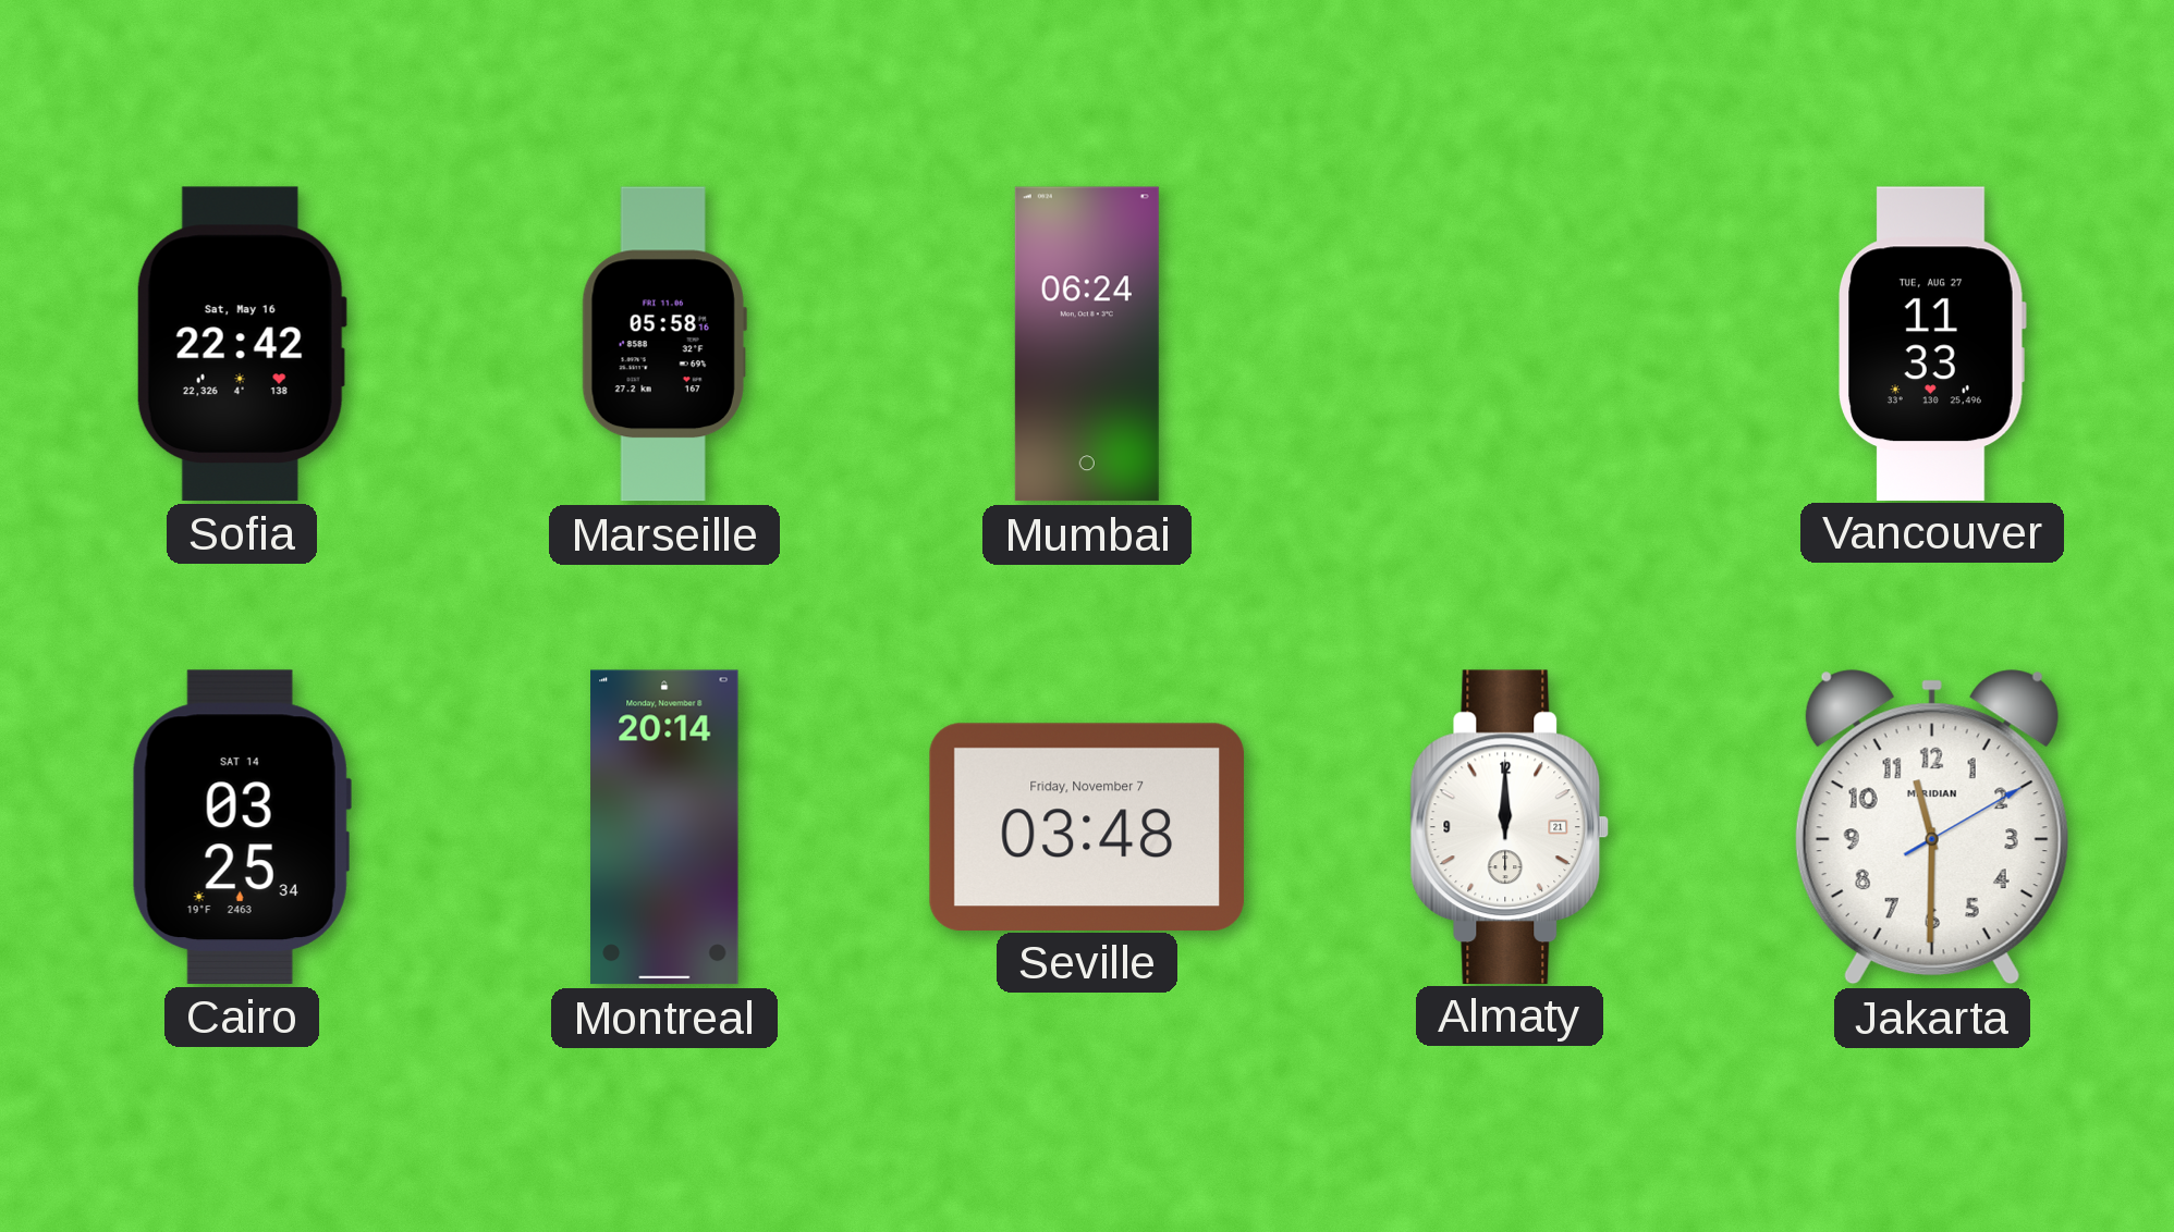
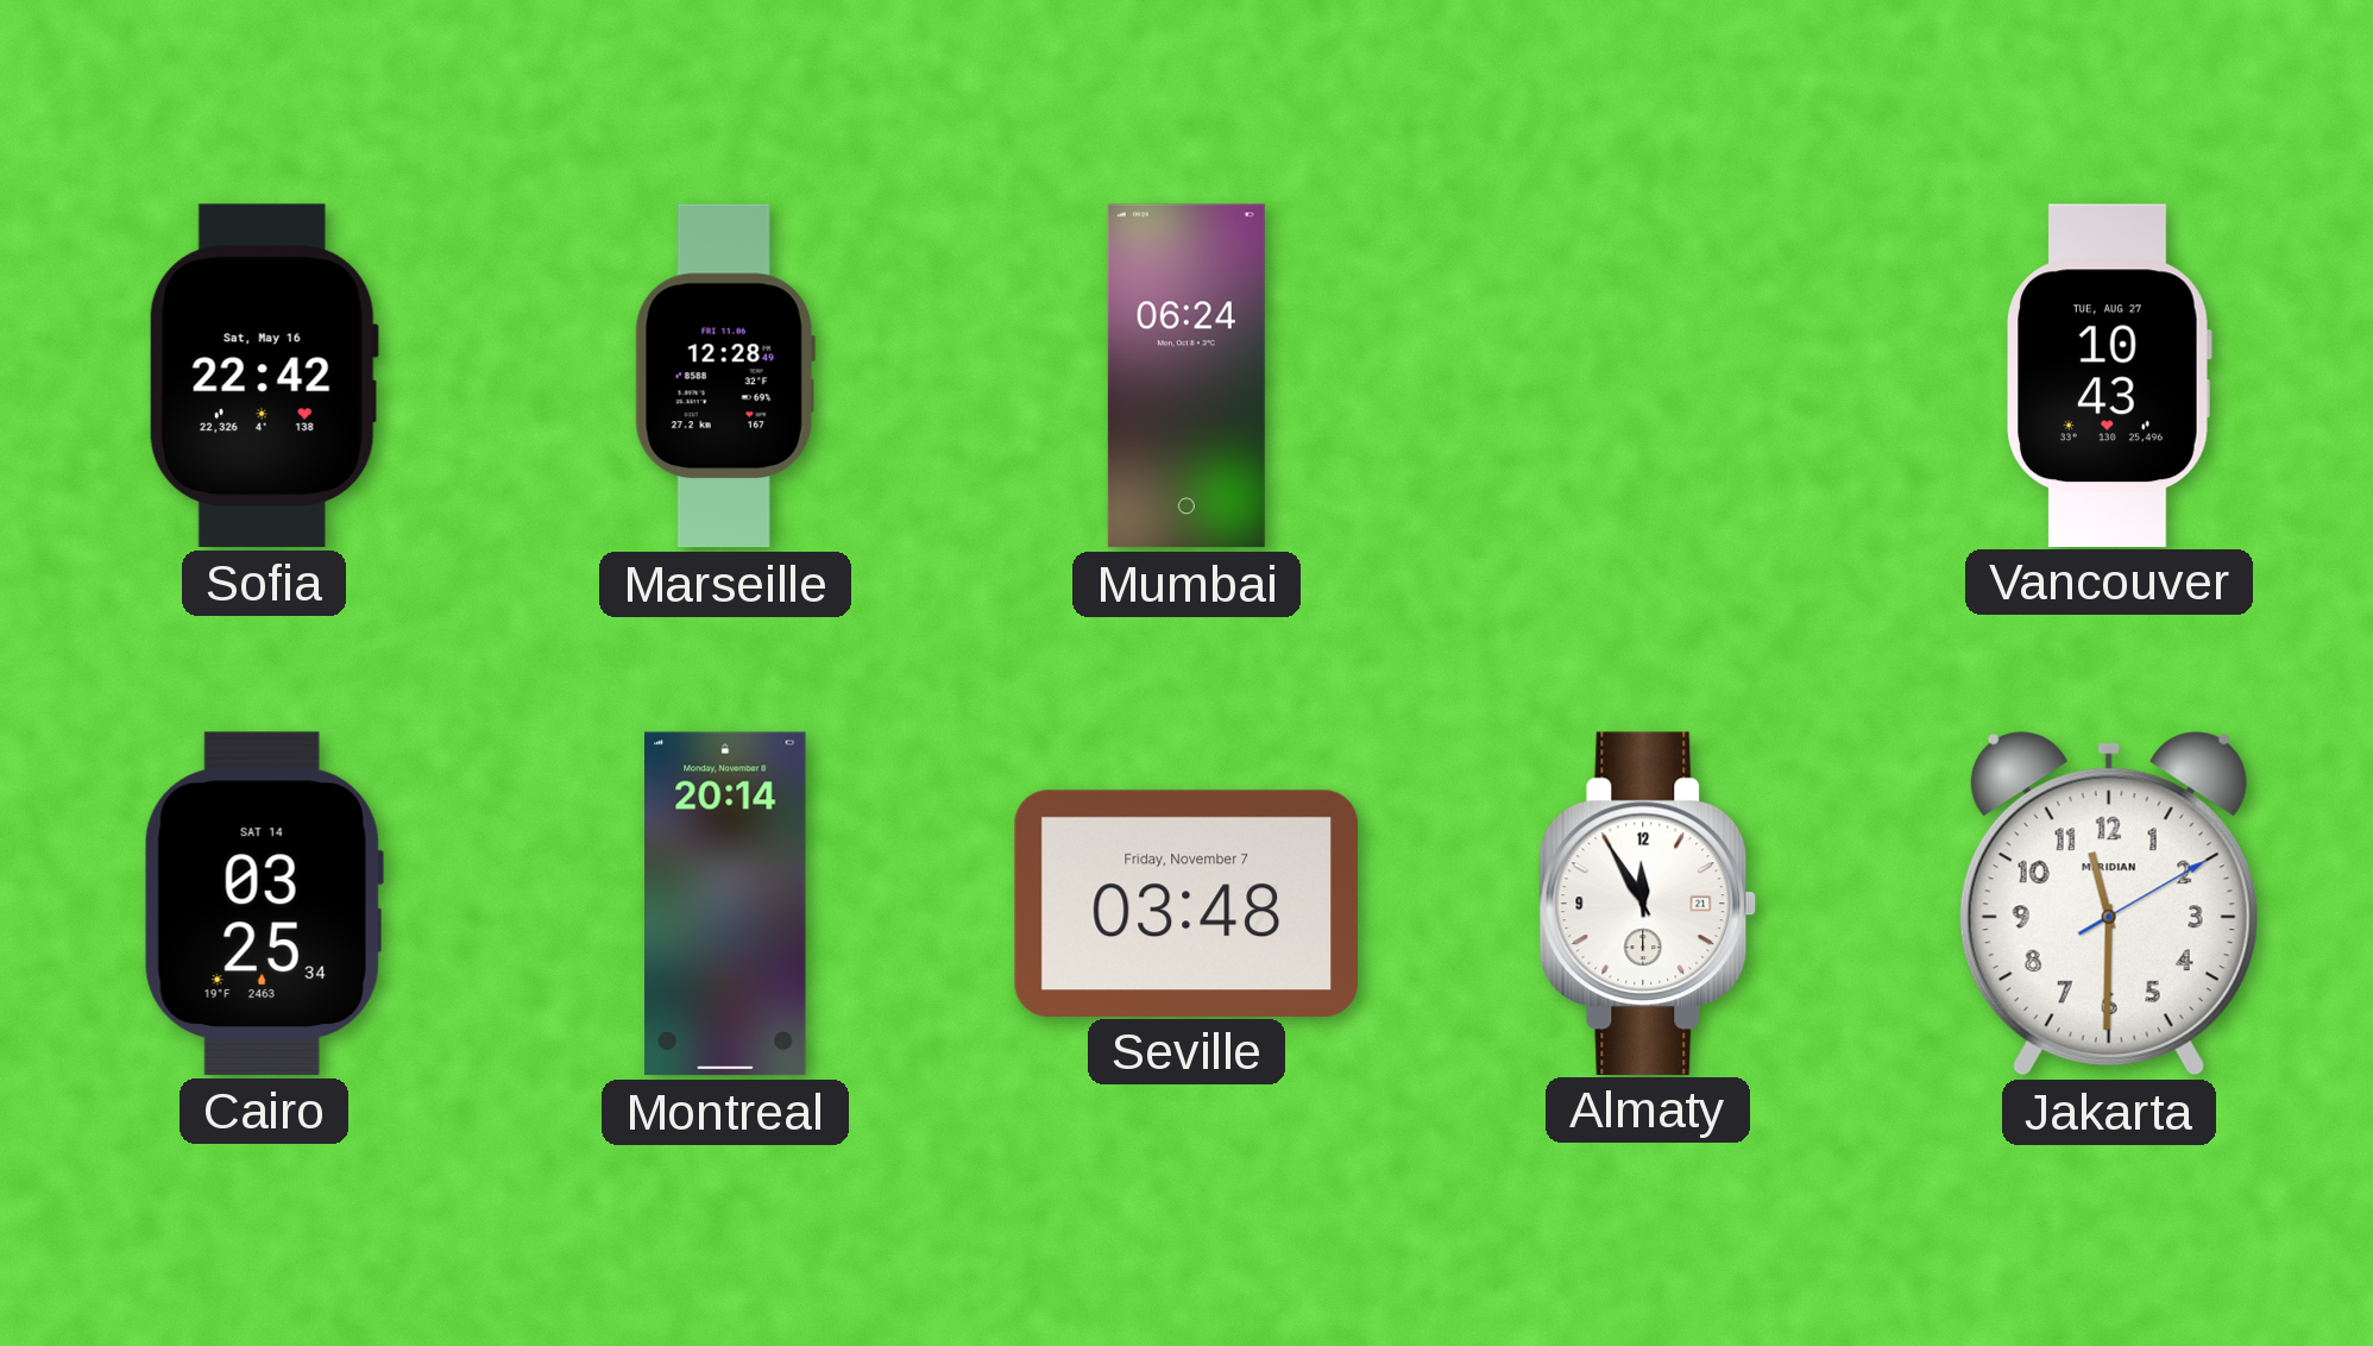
Marseille: 05:58 -> 12:28 (725, 376)
Vancouver: 11:33 -> 10:43 (2109, 375)
Almaty: 12:00 -> 11:55 (1648, 902)
